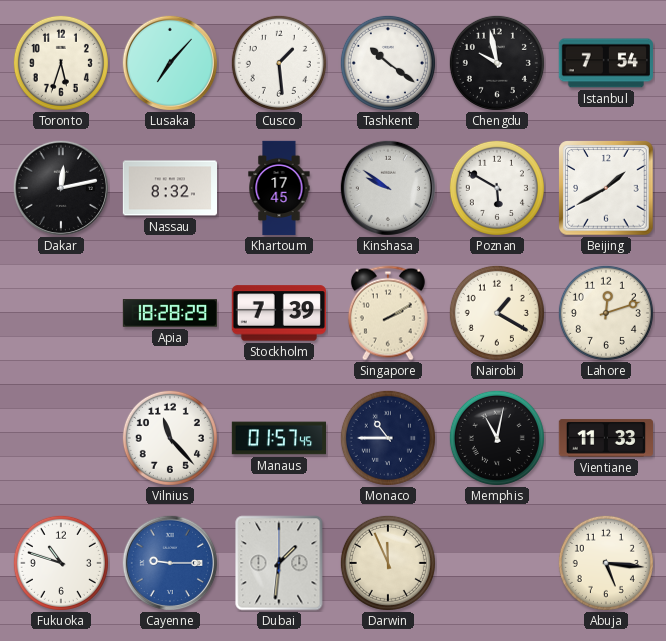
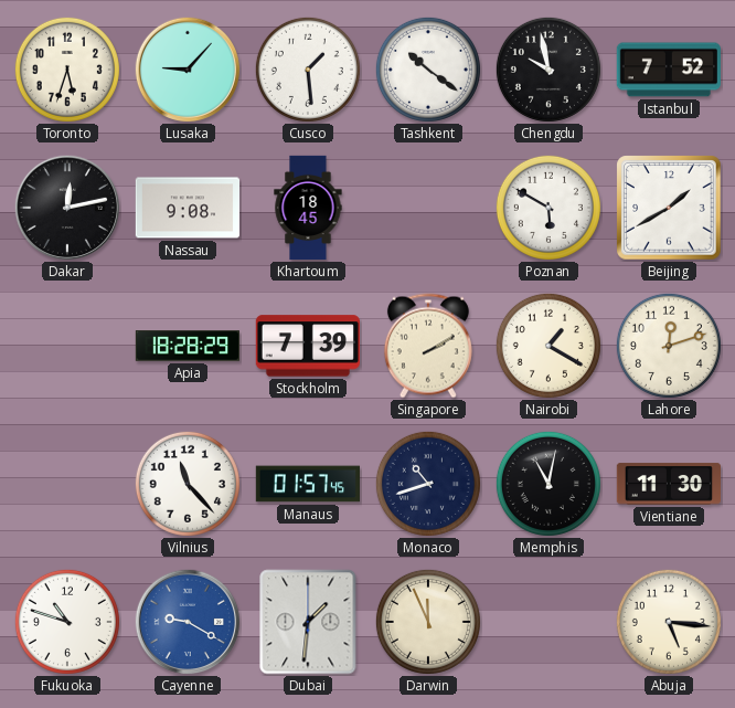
Lusaka: 7:07 -> 9:07 (188, 70)
Istanbul: 7:54 -> 7:52 (669, 70)
Nassau: 8:32 -> 9:08 (187, 208)
Khartoum: 17:45 -> 18:45 (308, 208)
Kinshasa: 9:51 -> none (388, 188)
Monaco: 10:45 -> 10:42 (428, 484)
Vientiane: 11:33 -> 11:30 (668, 484)
Cayenne: 9:15 -> 9:20 (188, 622)
